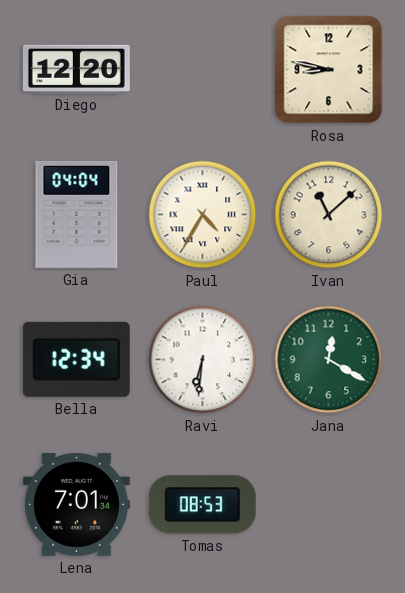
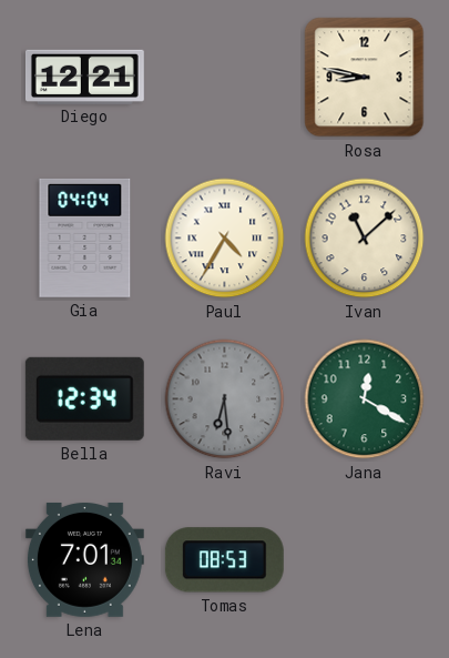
Diego: 12:20 -> 12:21 (84, 77)
Ravi: 6:31 -> 6:29 (225, 399)
Ravi dial: white -> grey (225, 399)
